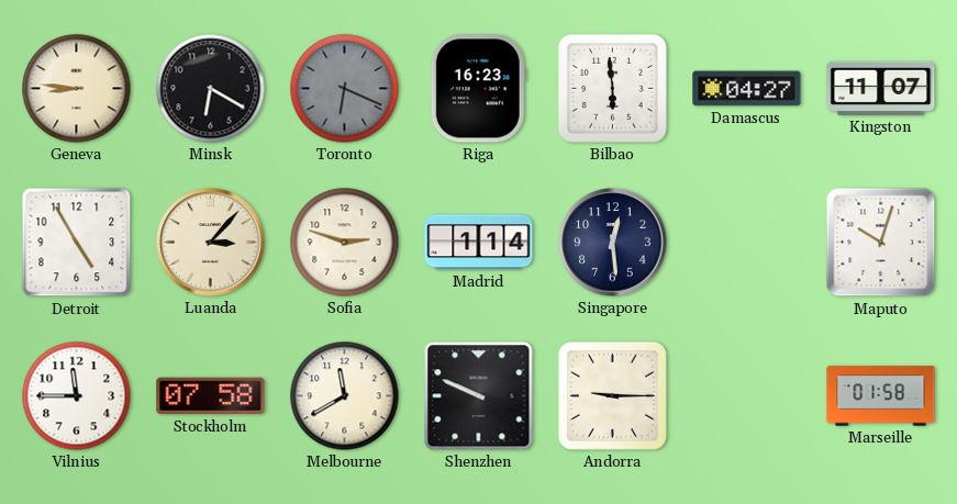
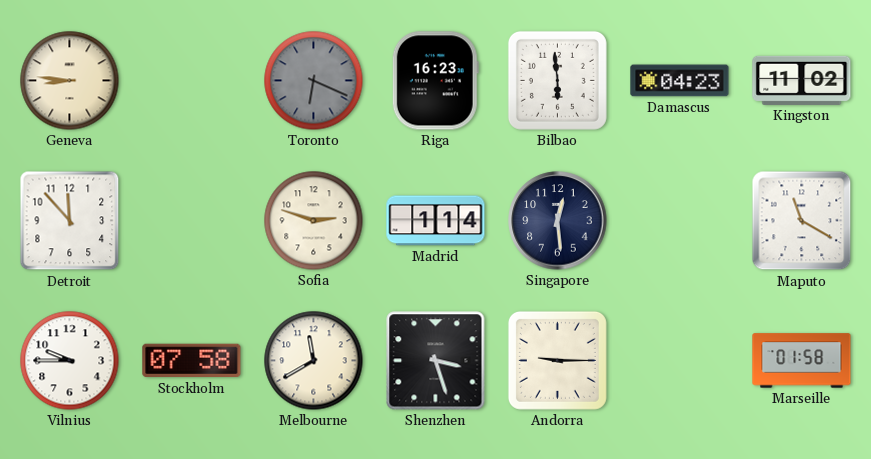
Minsk: 6:20 -> none (211, 89)
Damascus: 04:27 -> 04:23 (680, 81)
Kingston: 11:07 -> 11:02 (802, 80)
Detroit: 4:55 -> 11:53 (70, 221)
Luanda: 3:07 -> none (211, 243)
Maputo: 10:03 -> 11:20 (802, 221)
Vilnius: 11:45 -> 9:45 (70, 361)
Shenzhen: 9:49 -> 3:27 (436, 361)
